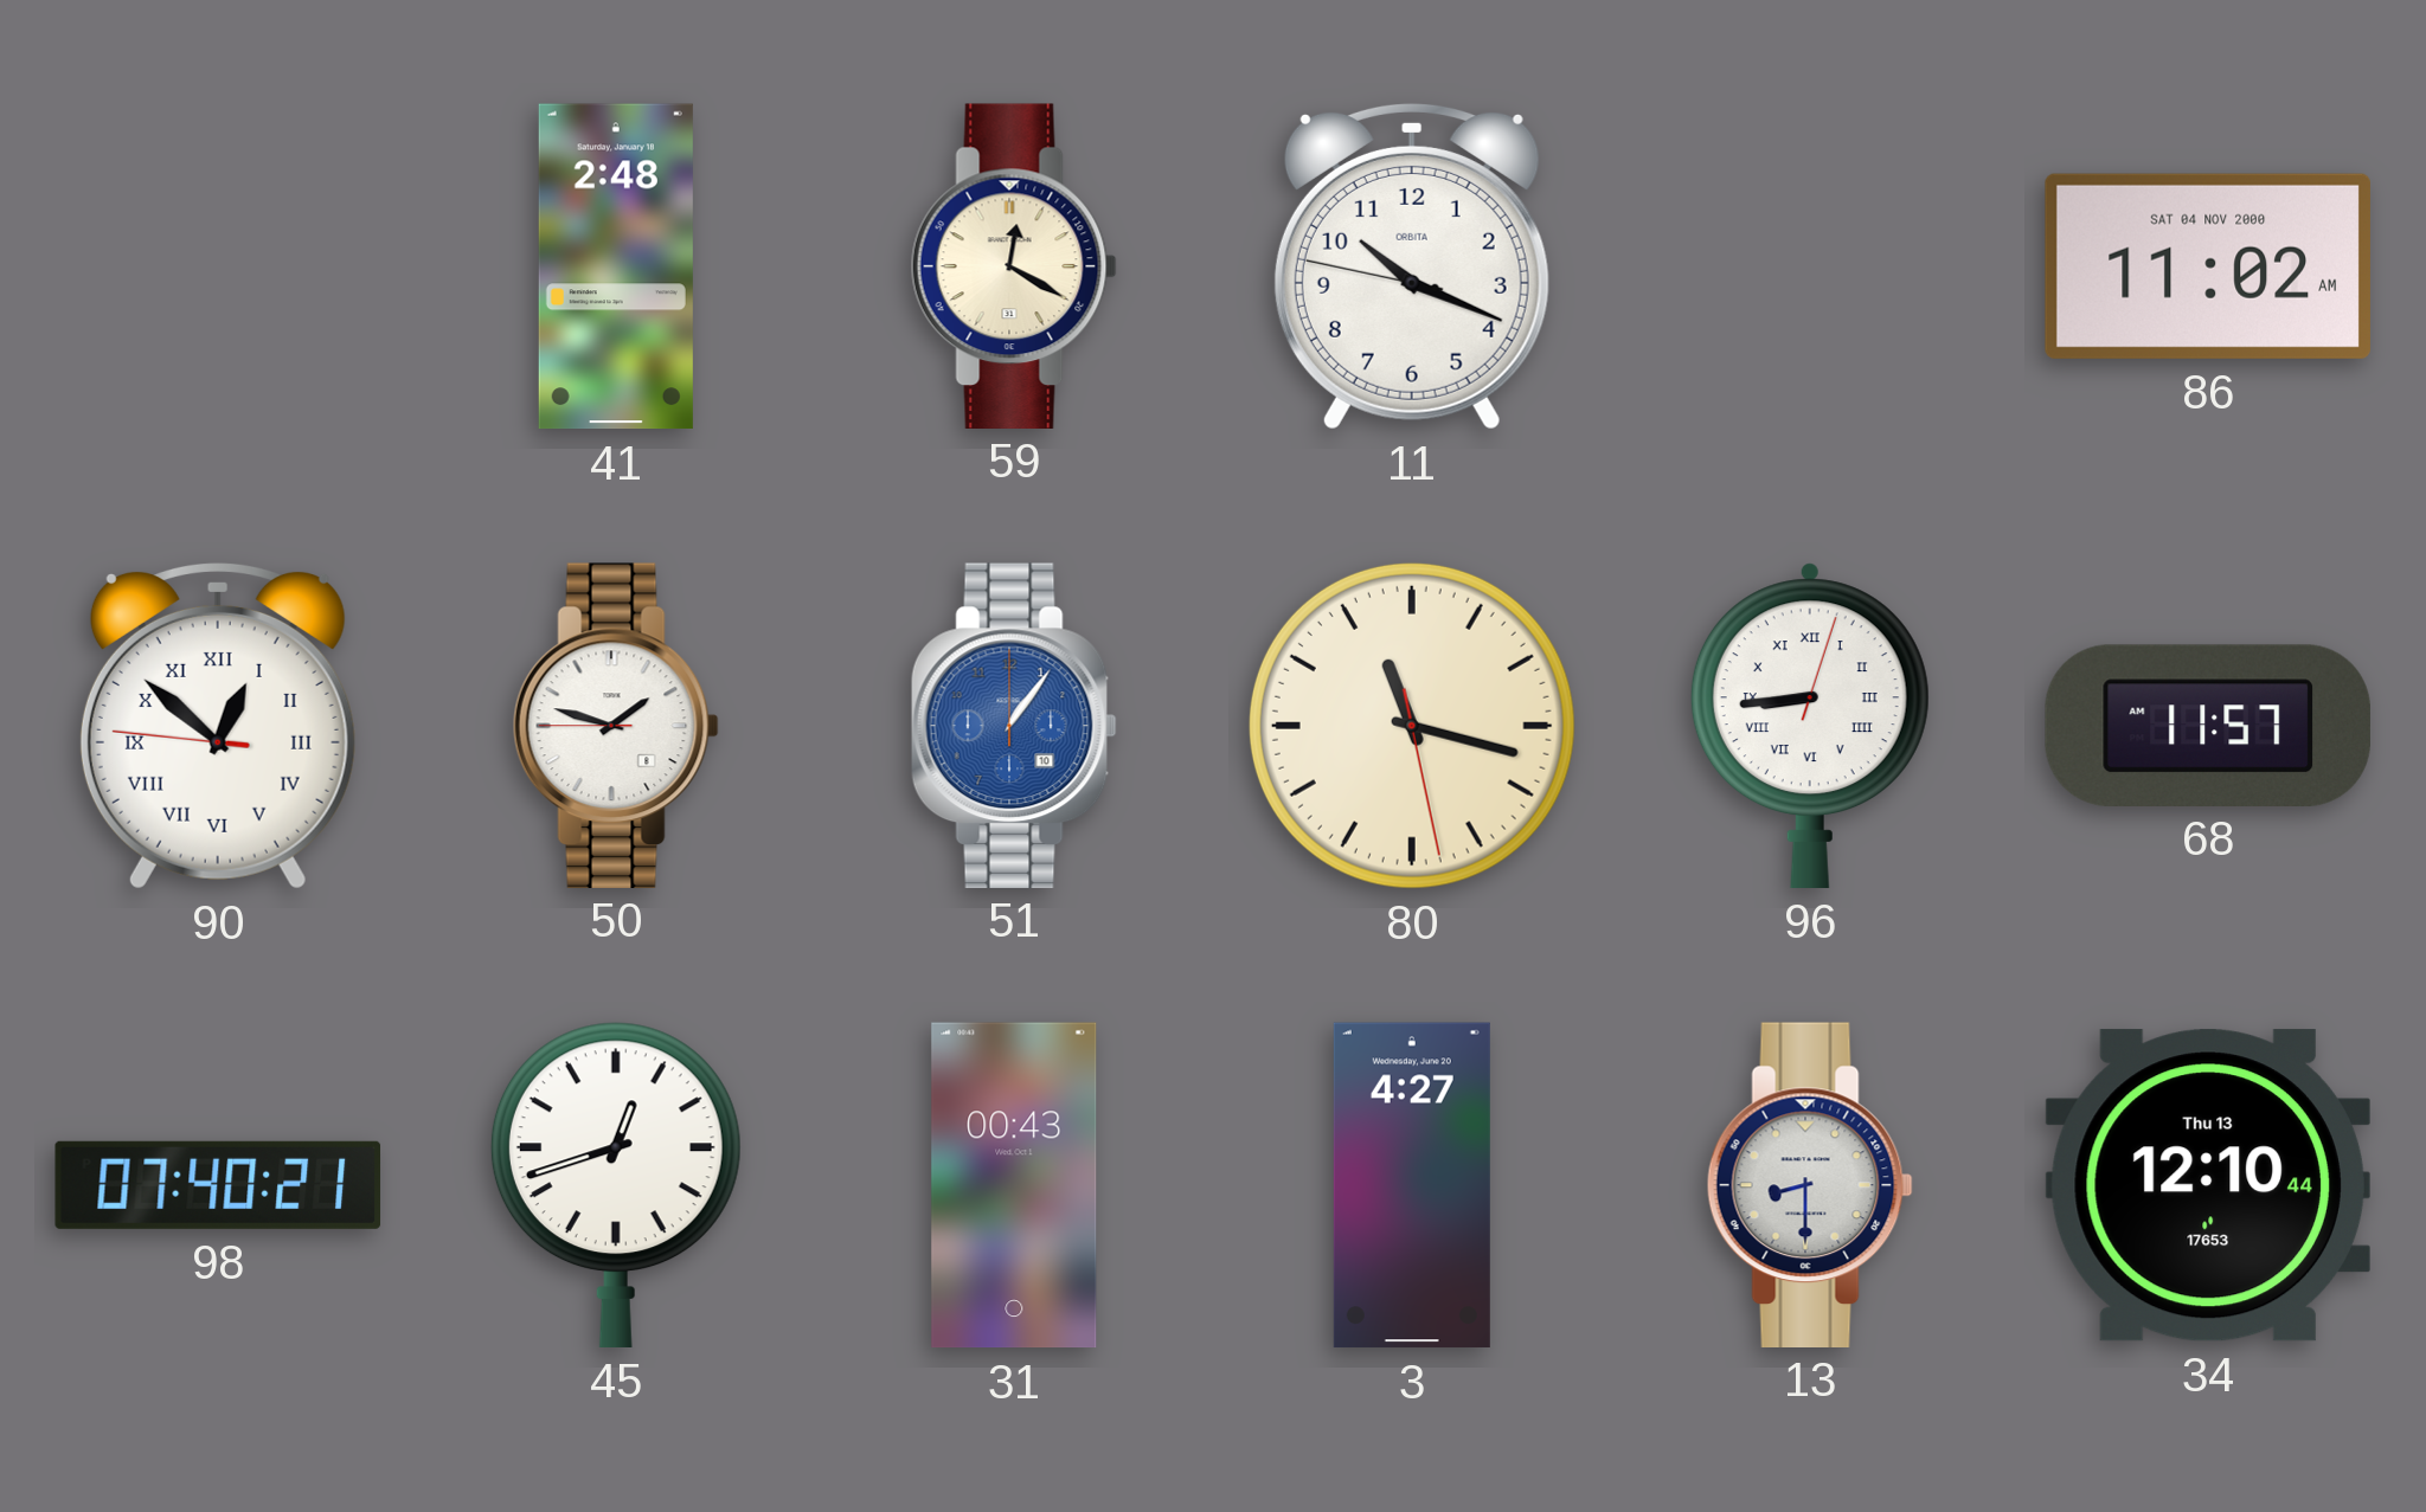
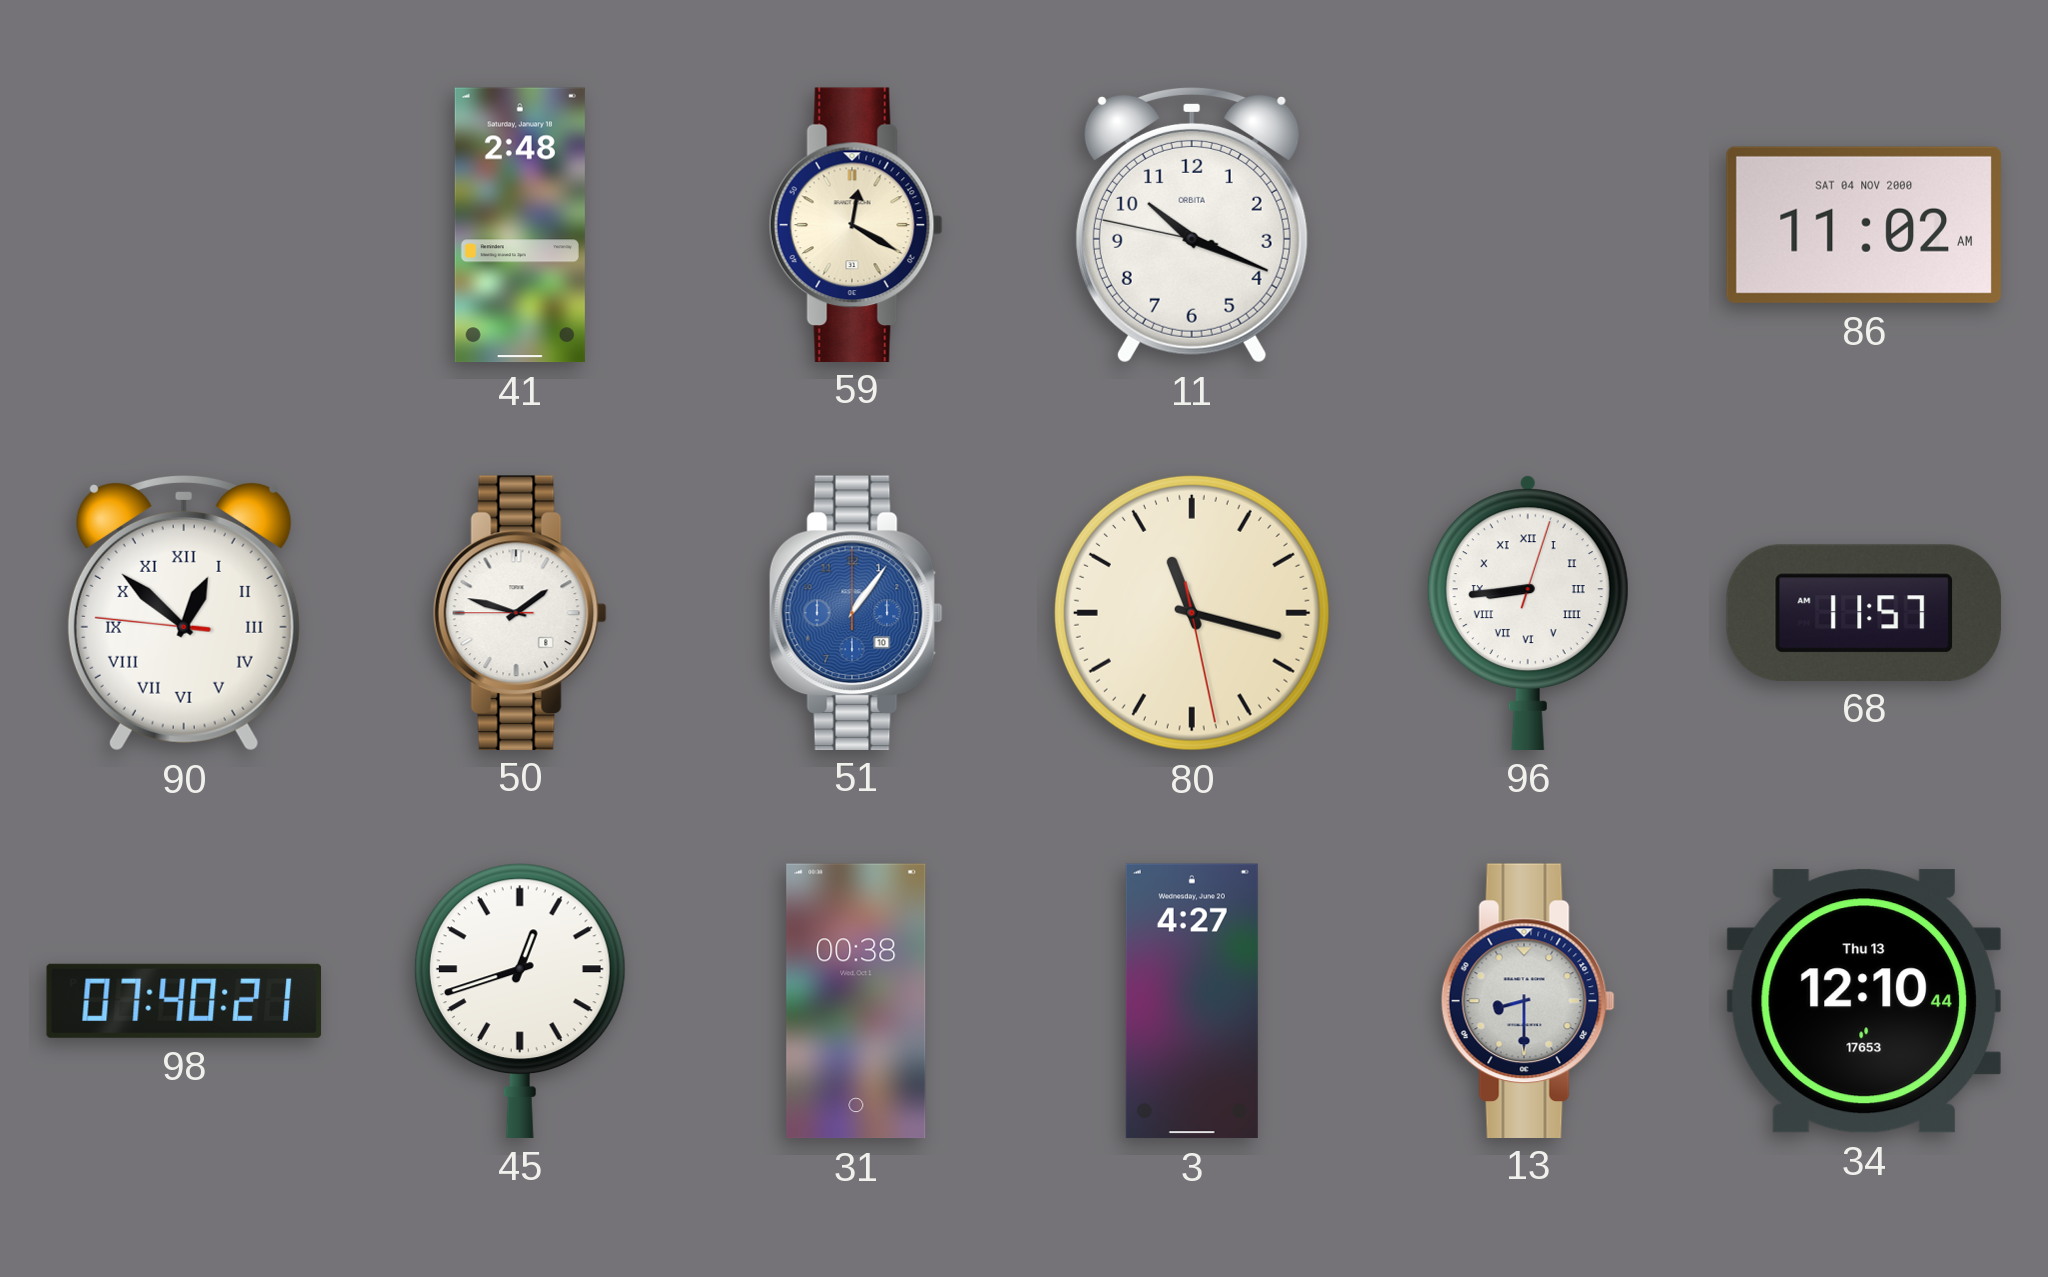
31: 00:43 -> 00:38 (856, 1001)
